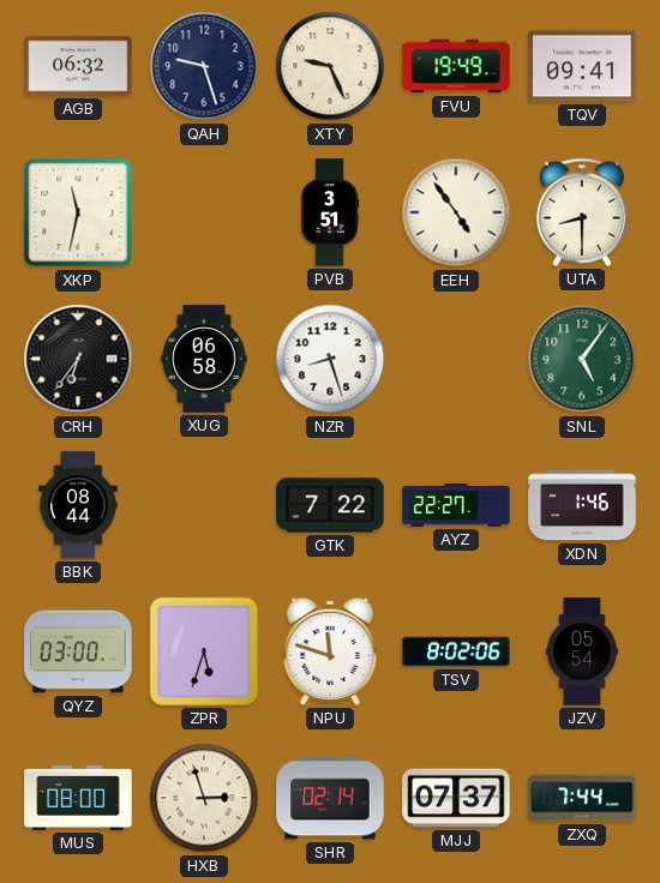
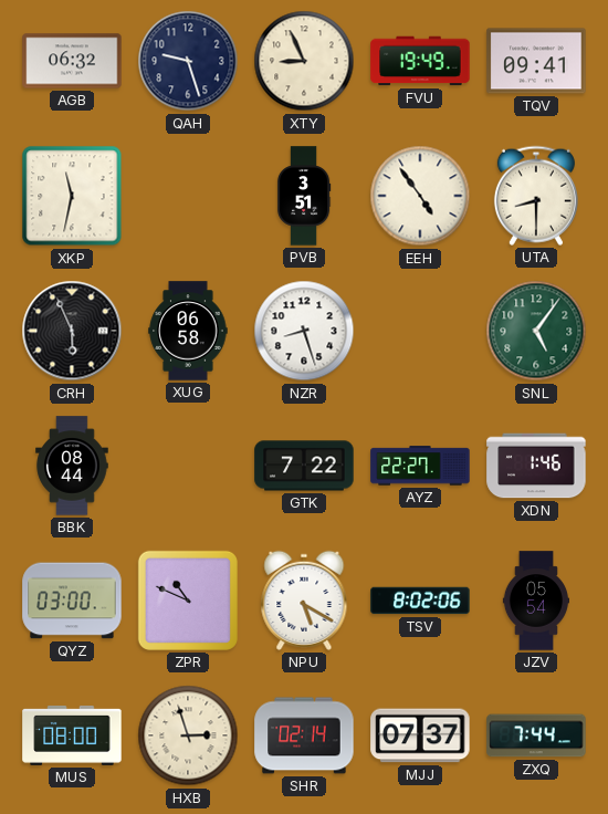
XTY: 9:26 -> 8:56 (304, 61)
CRH: 6:36 -> 5:56 (72, 331)
ZPR: 5:33 -> 10:49 (188, 601)
NPU: 11:48 -> 5:20 (304, 601)
